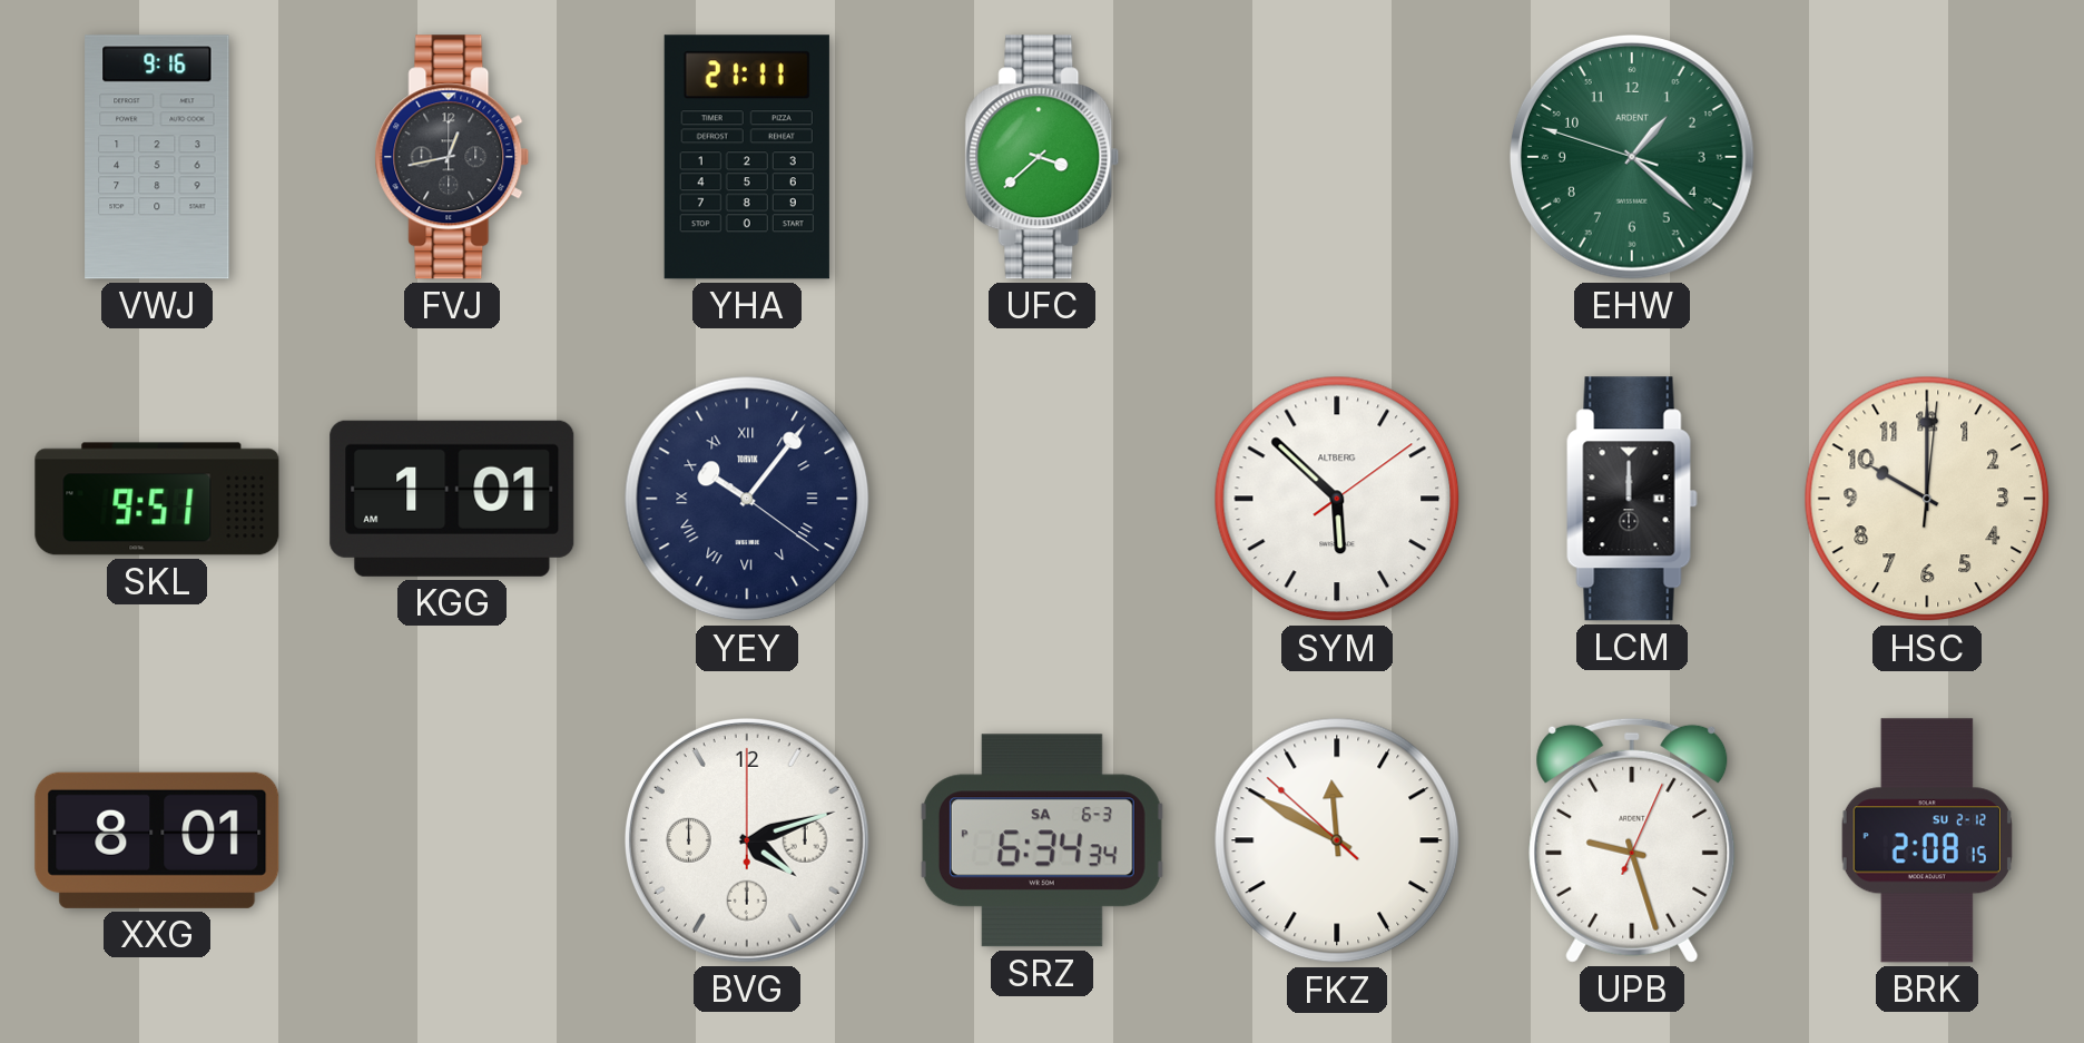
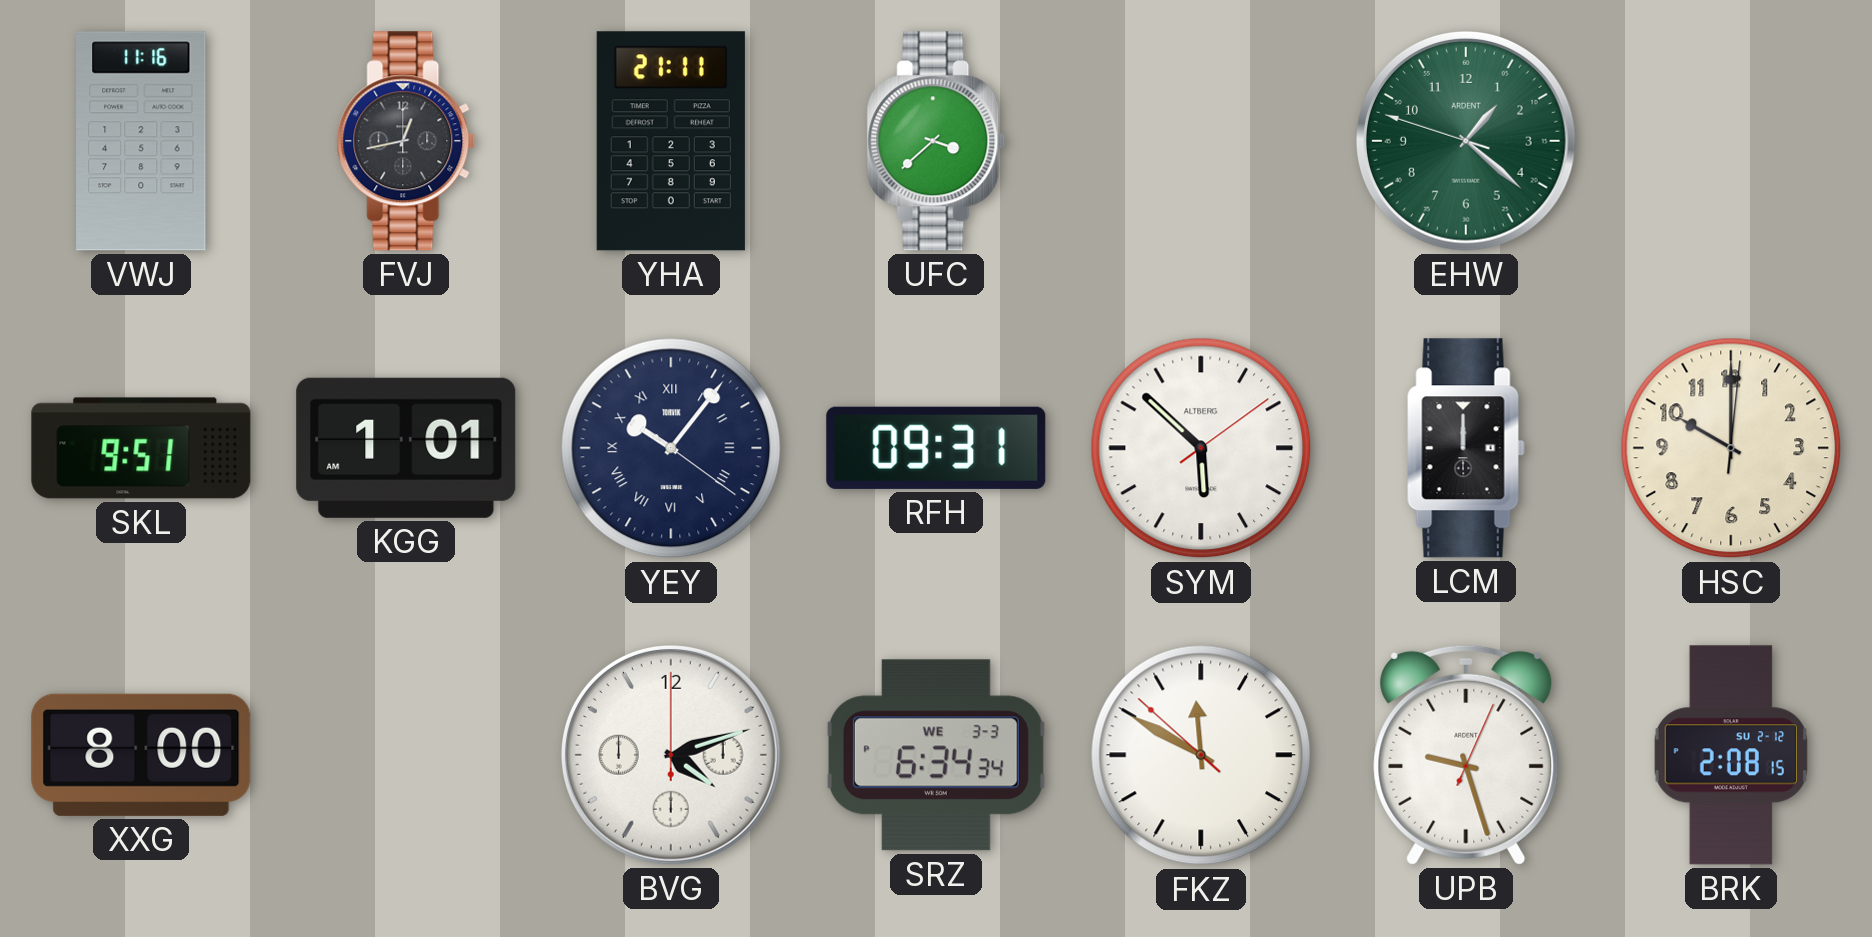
VWJ: 9:16 -> 11:16 (141, 141)
RFH: none -> 09:31 (936, 448)
XXG: 8:01 -> 8:00 (141, 755)
SRZ date: SA 6-3 -> WE 3-3 (936, 755)
